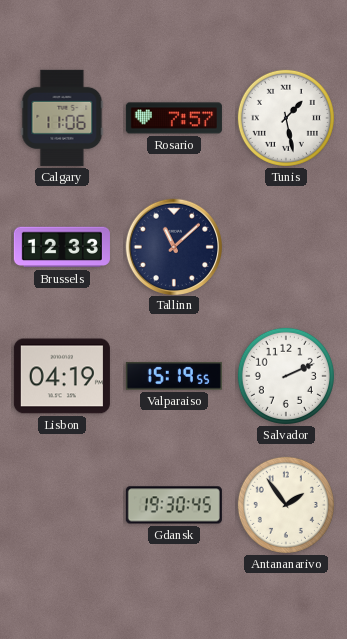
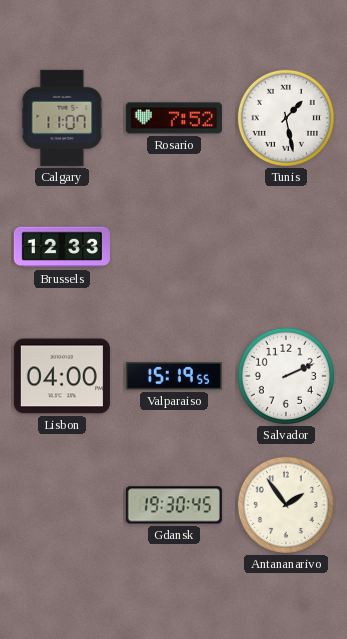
Calgary: 11:06 -> 11:07 (62, 118)
Rosario: 7:57 -> 7:52 (174, 118)
Tallinn: 11:08 -> none (173, 246)
Lisbon: 04:19 -> 04:00 (62, 376)
